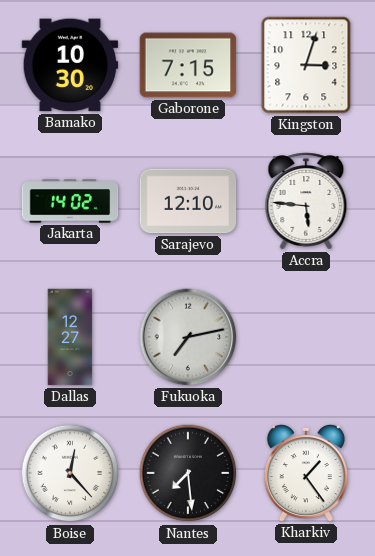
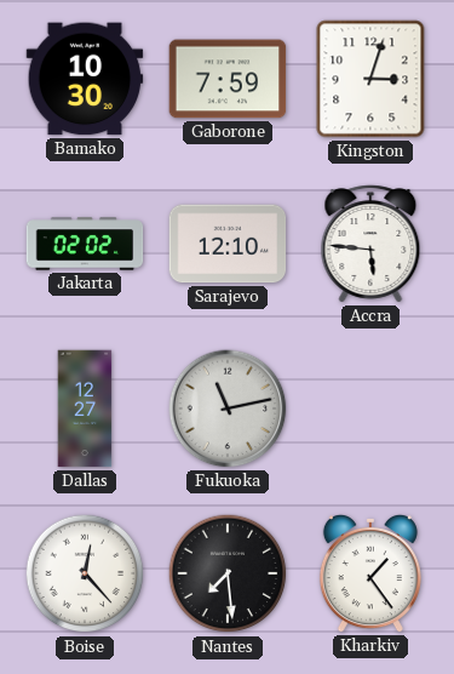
Gaborone: 7:15 -> 7:59 (228, 79)
Jakarta: 14:02 -> 02:02 (85, 244)
Fukuoka: 7:13 -> 11:13 (228, 409)
